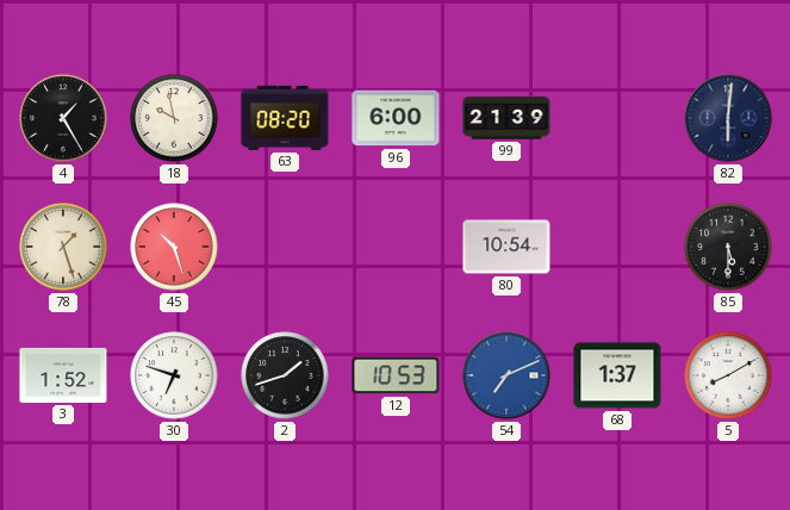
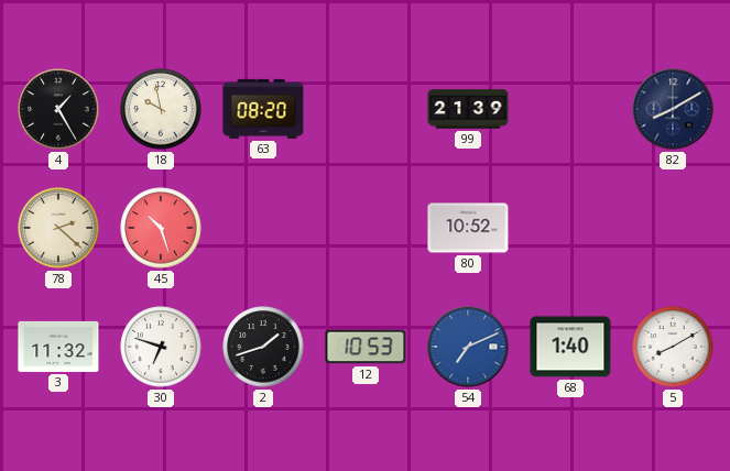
96: 6:00 -> none (396, 118)
82: 6:01 -> 8:10 (673, 109)
78: 1:27 -> 2:22 (58, 228)
80: 10:54 -> 10:52 (468, 228)
85: 5:30 -> none (728, 247)
3: 1:52 -> 11:32 (58, 347)
68: 1:37 -> 1:40 (570, 347)
